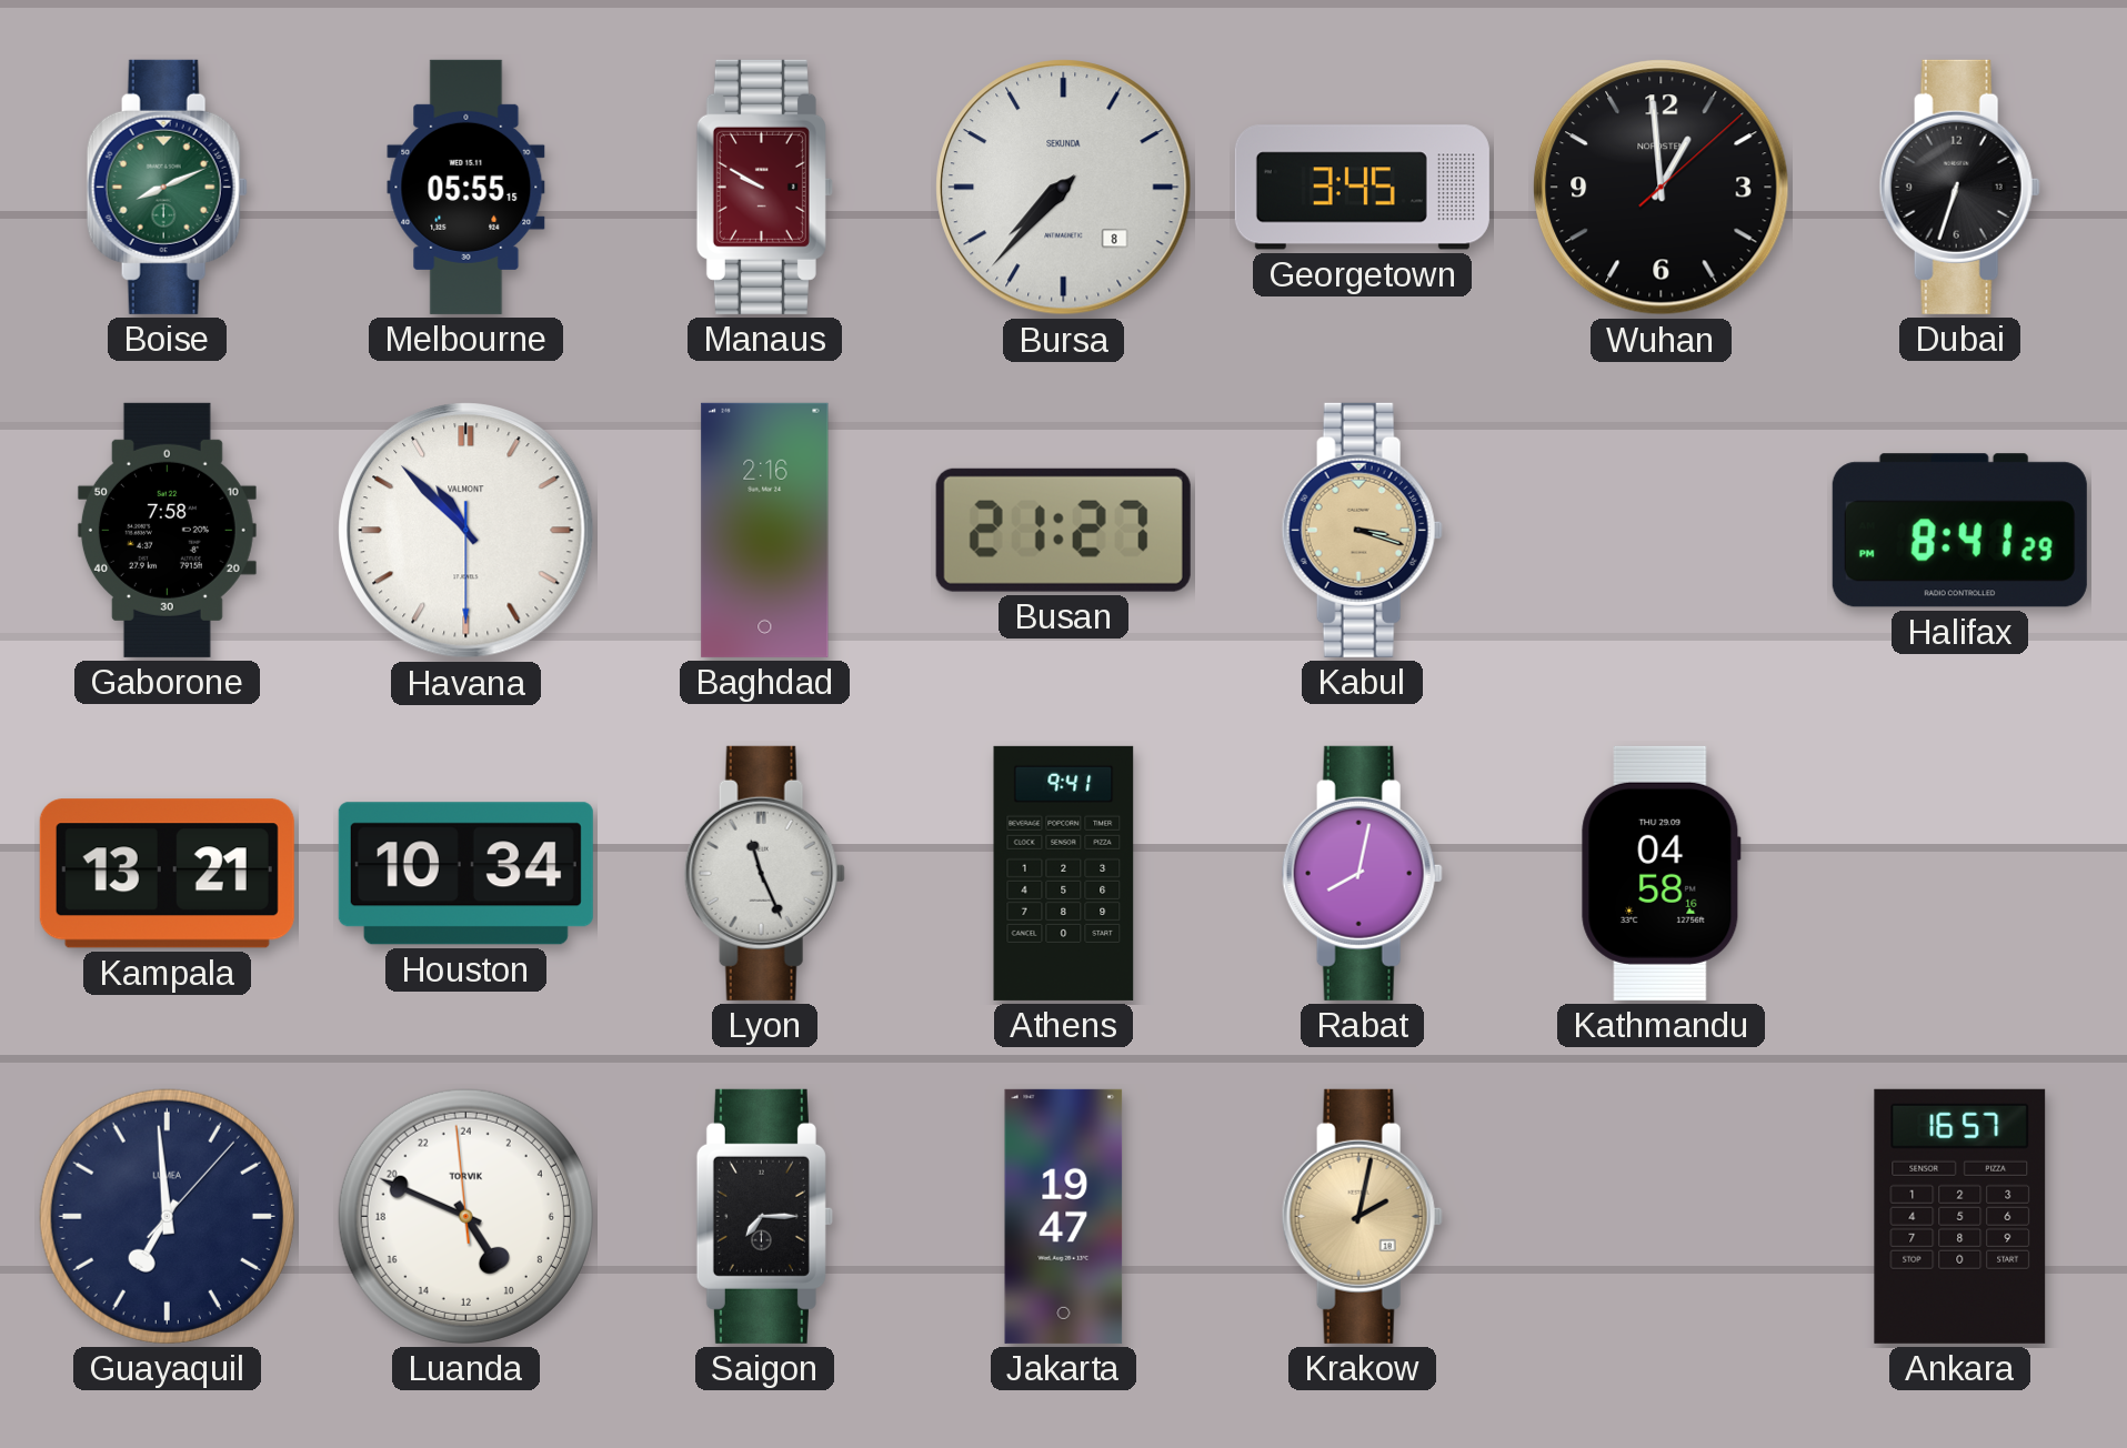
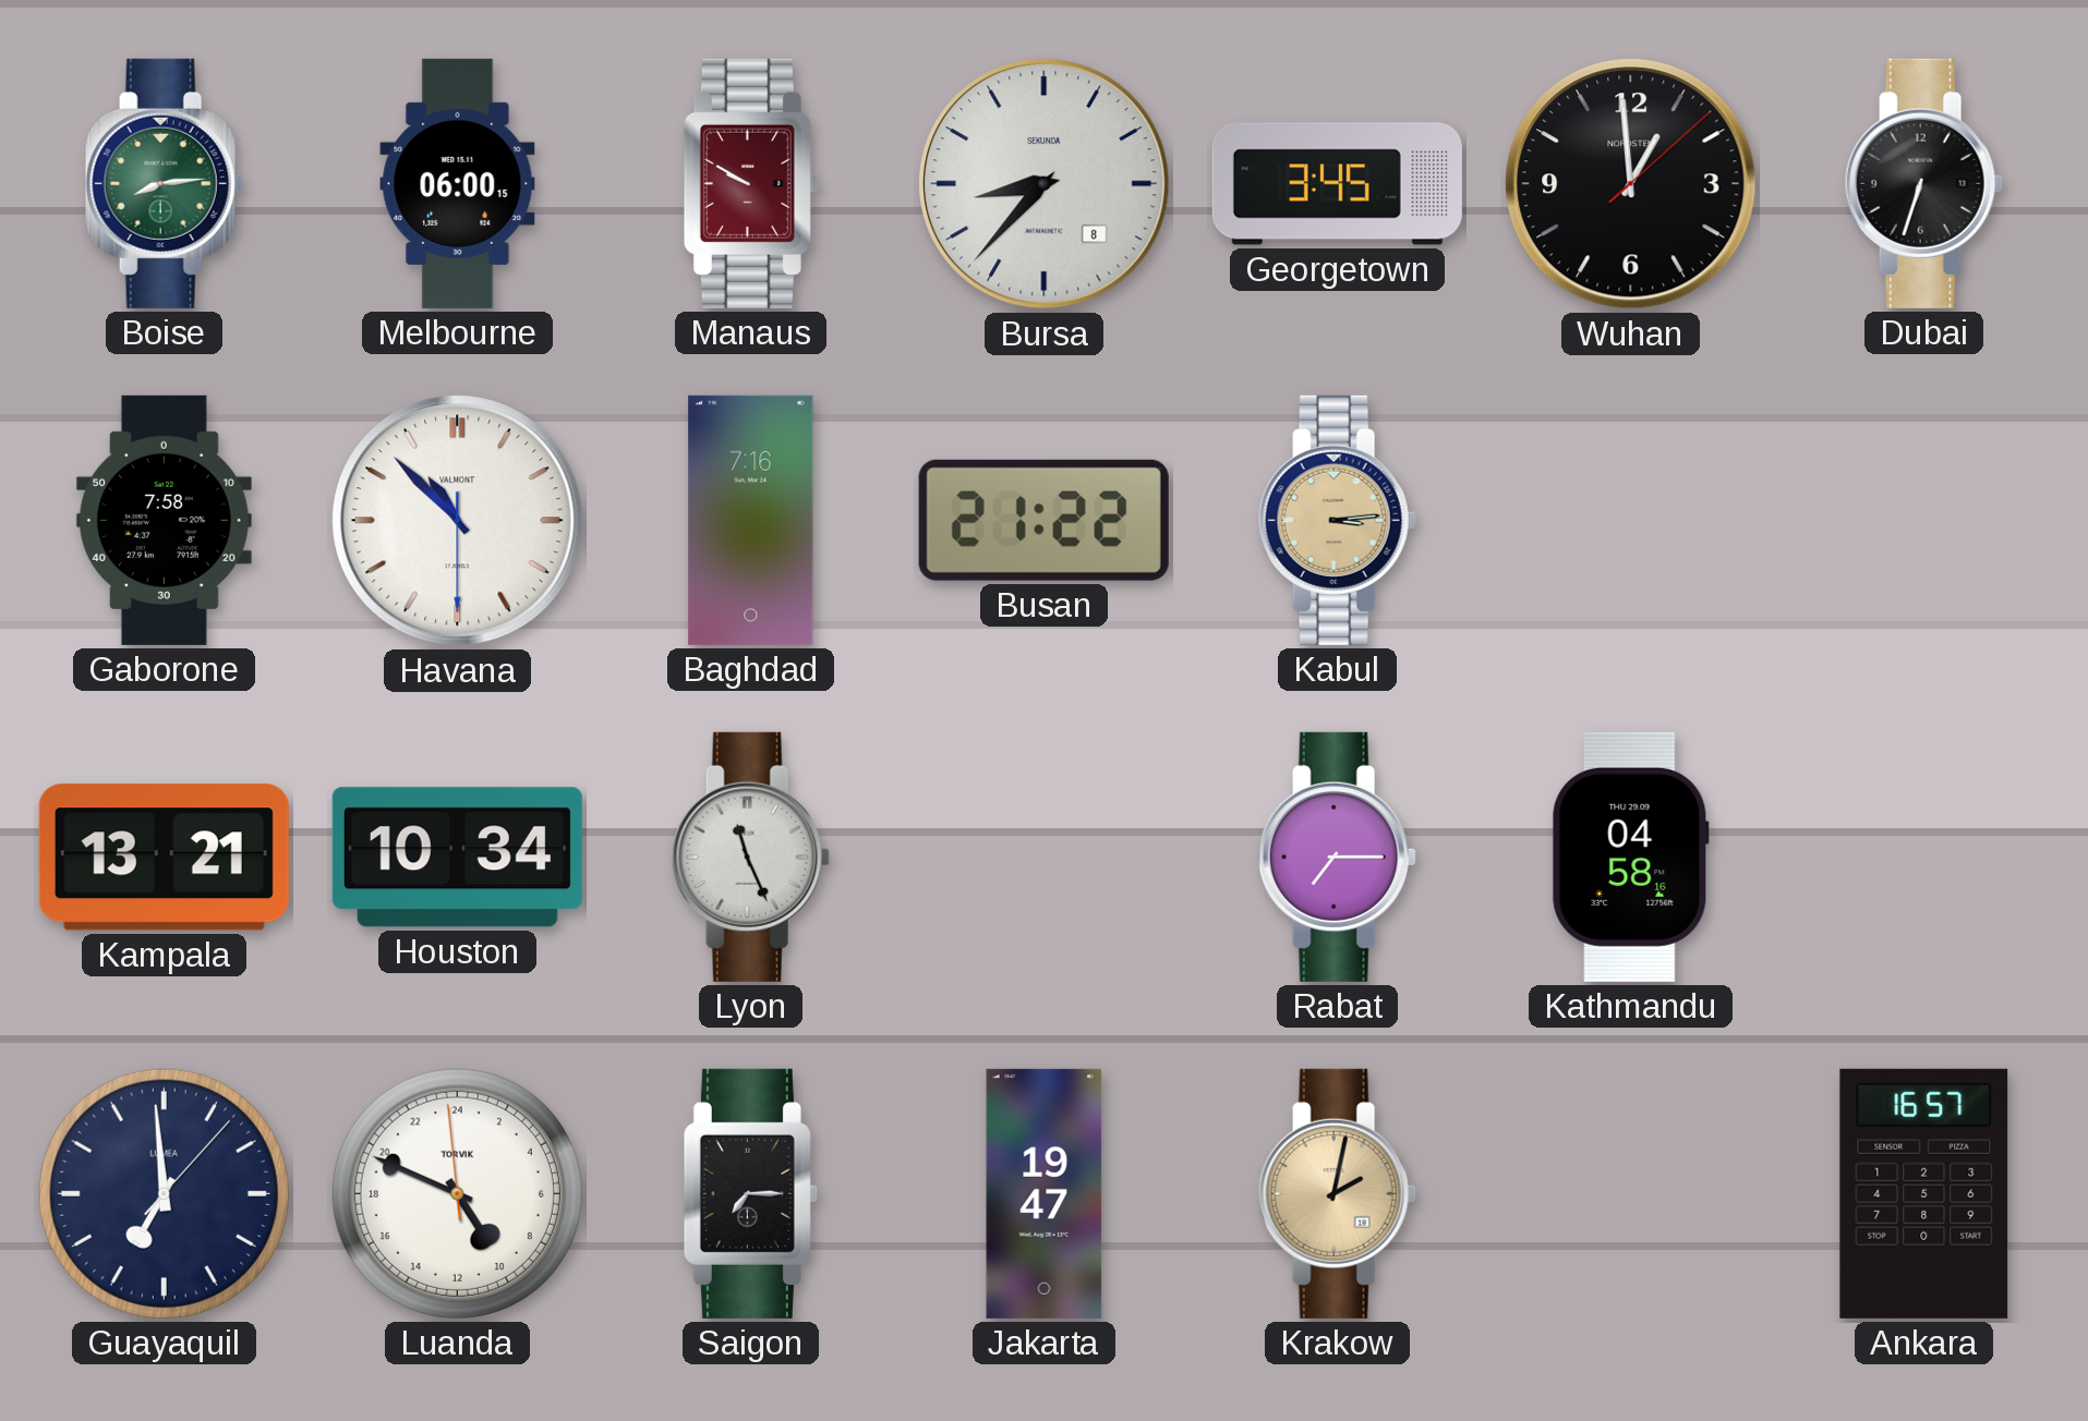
Boise: 8:11 -> 8:14 (164, 183)
Melbourne: 05:55 -> 06:00 (458, 183)
Bursa: 7:37 -> 8:37 (1045, 184)
Baghdad: 2:16 -> 7:16 (751, 520)
Busan: 21:27 -> 21:22 (1043, 520)
Kabul: 3:18 -> 3:14 (1337, 520)
Halifax: 8:41 -> none (1959, 531)
Athens: 9:41 -> none (1064, 873)
Rabat: 8:02 -> 7:15 (1337, 857)
